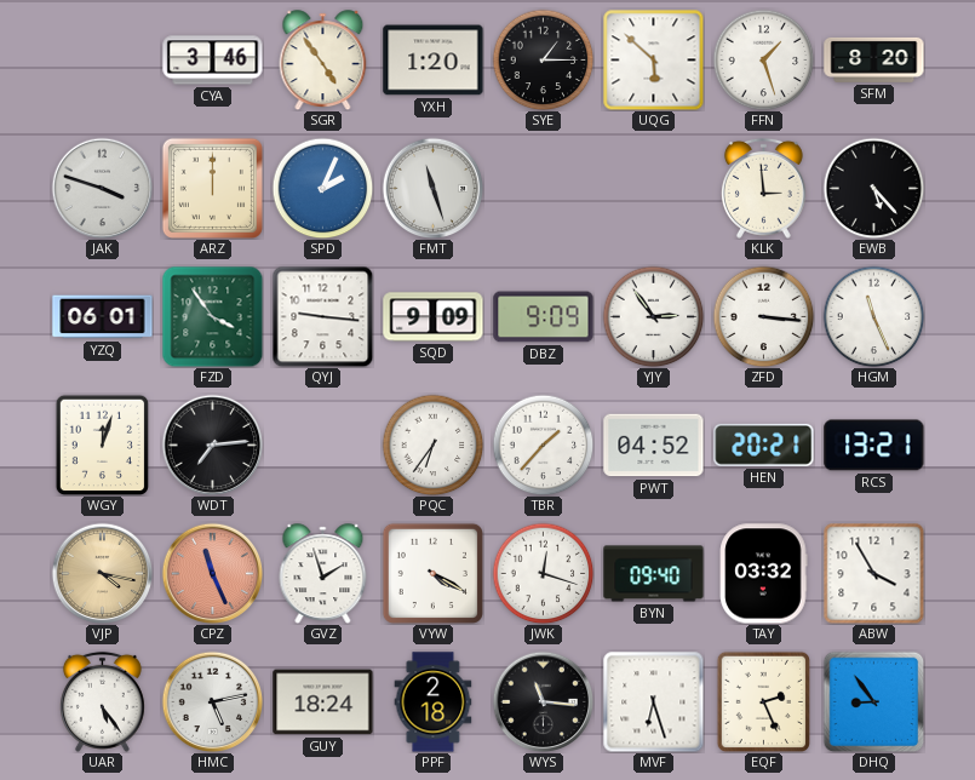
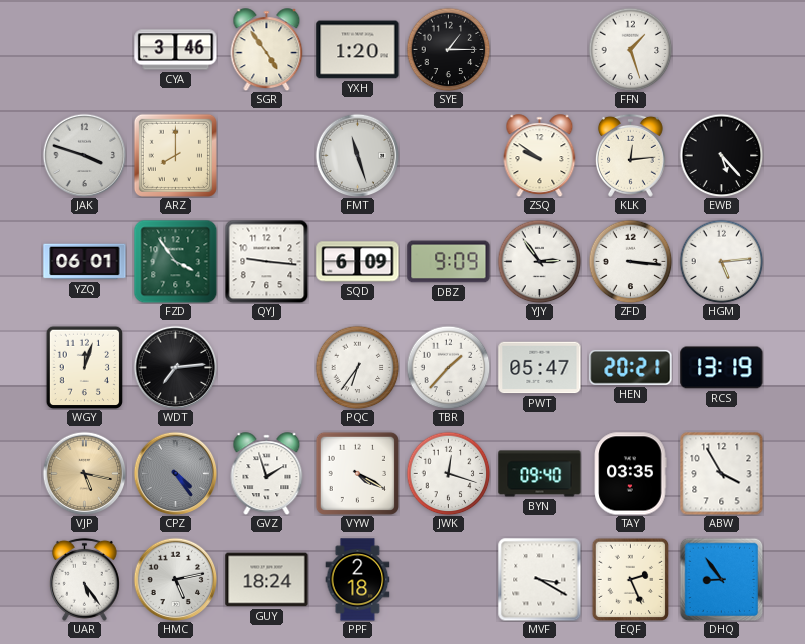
UQG: 5:52 -> none (653, 59)
SFM: 8:20 -> none (874, 59)
ARZ: 12:00 -> 8:00 (175, 155)
SPD: 2:04 -> none (322, 188)
ZSQ: none -> 9:51 (540, 156)
KLK: 2:59 -> 12:14 (630, 155)
SQD: 9:09 -> 6:09 (358, 262)
HGM: 11:26 -> 5:14 (721, 261)
PWT: 04:52 -> 05:47 (540, 368)
RCS: 13:21 -> 13:19 (722, 368)
VJP: 4:17 -> 5:17 (84, 473)
CPZ: 11:26 -> 4:24 (175, 473)
CPZ dial: salmon -> grey (175, 473)
TAY: 03:32 -> 03:35 (630, 474)
WYS: 11:16 -> none (543, 701)
MVF: 6:27 -> 3:20 (539, 579)
